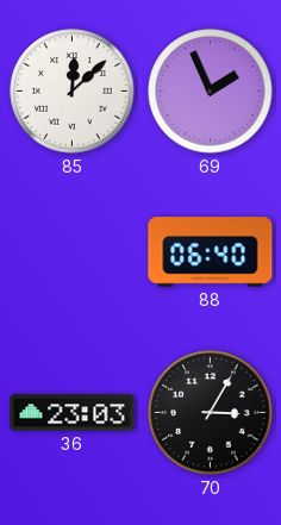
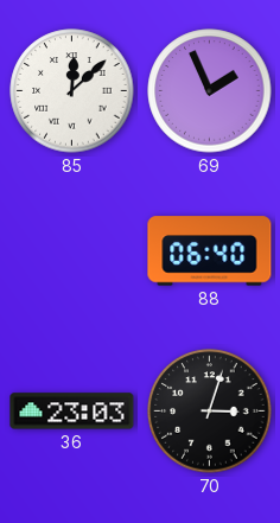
70: 3:05 -> 3:03 (210, 412)
